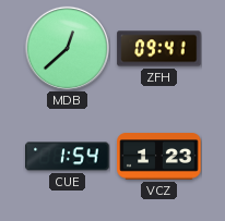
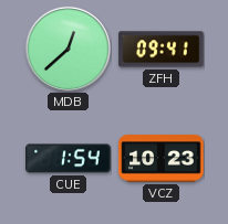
VCZ: 1:23 -> 10:23 (162, 159)
